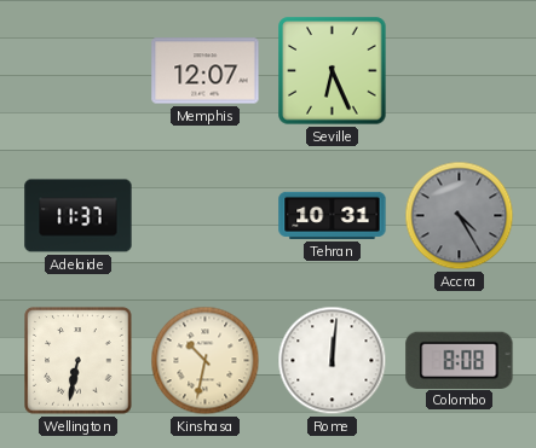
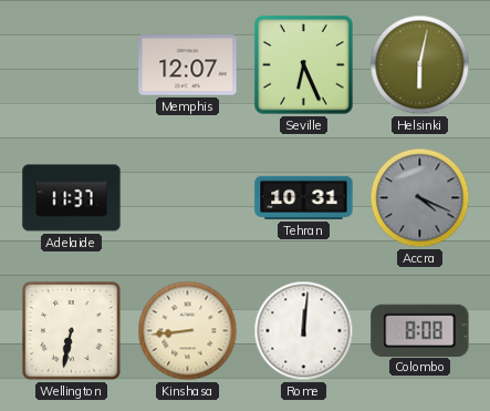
Helsinki: none -> 6:02 (420, 65)
Accra: 4:25 -> 4:19 (420, 198)
Kinshasa: 10:32 -> 8:44 (188, 331)
